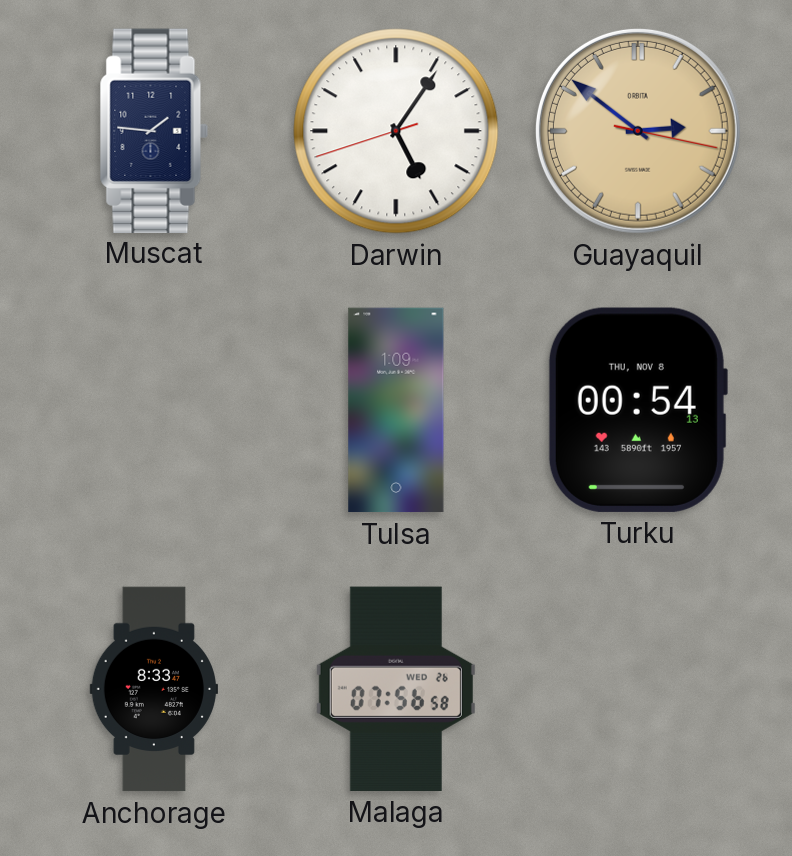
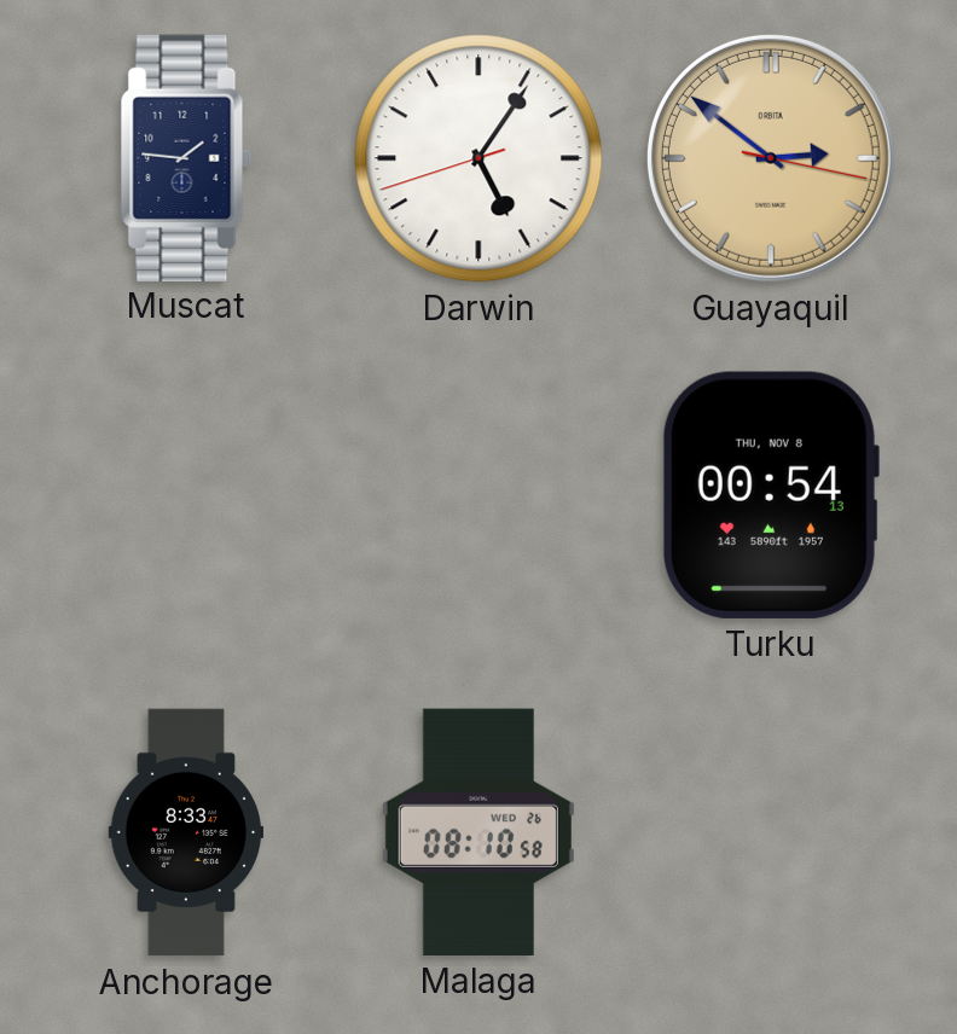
Tulsa: 1:09 -> none (396, 410)
Malaga: 07:56 -> 08:10 (478, 832)
